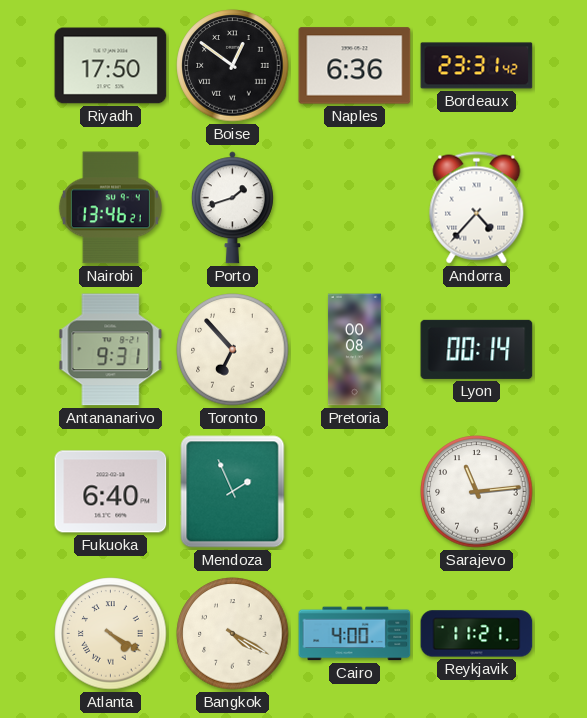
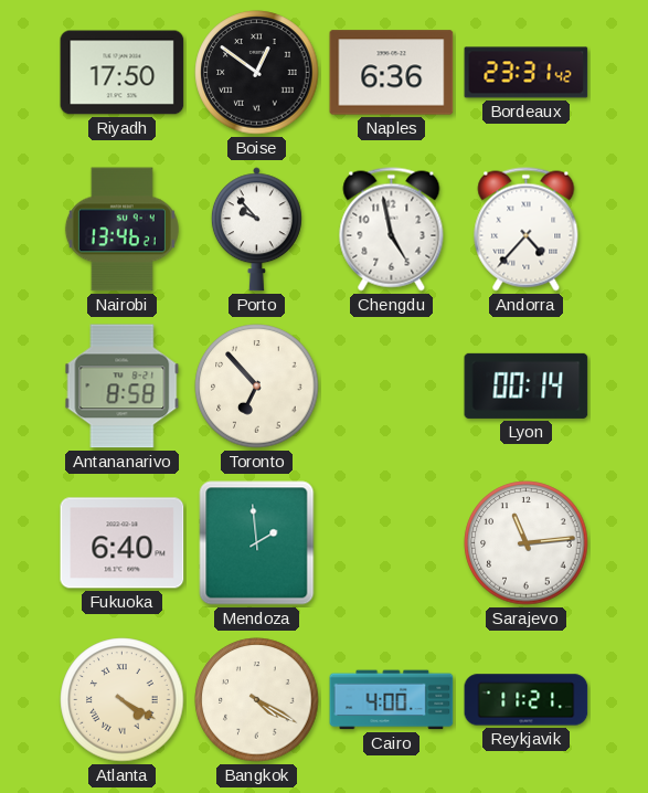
Porto: 1:42 -> 9:53 (256, 230)
Chengdu: none -> 4:58 (392, 230)
Antananarivo: 9:31 -> 8:58 (123, 387)
Pretoria: 00:08 -> none (354, 350)
Mendoza: 1:56 -> 1:59 (257, 543)
